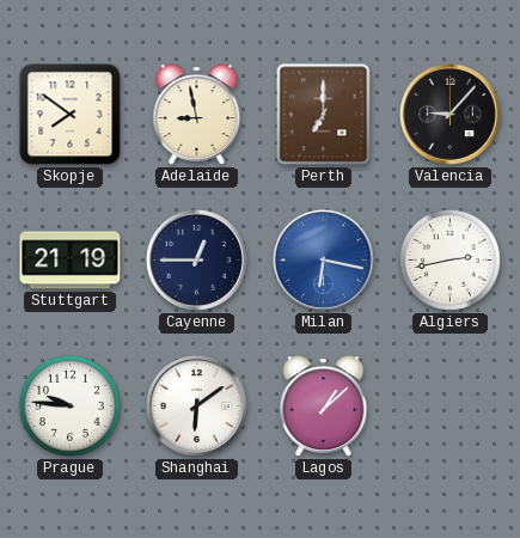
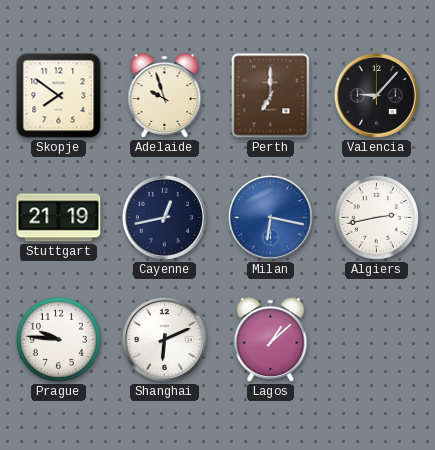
Adelaide: 8:58 -> 9:57 (165, 96)
Cayenne: 12:45 -> 12:43 (164, 217)
Shanghai: 6:09 -> 6:11 (164, 339)
